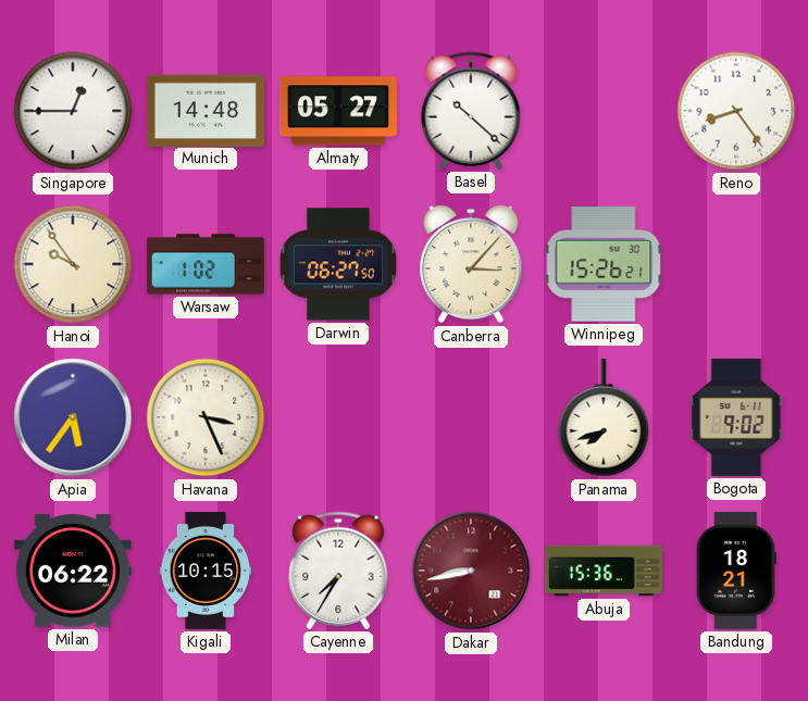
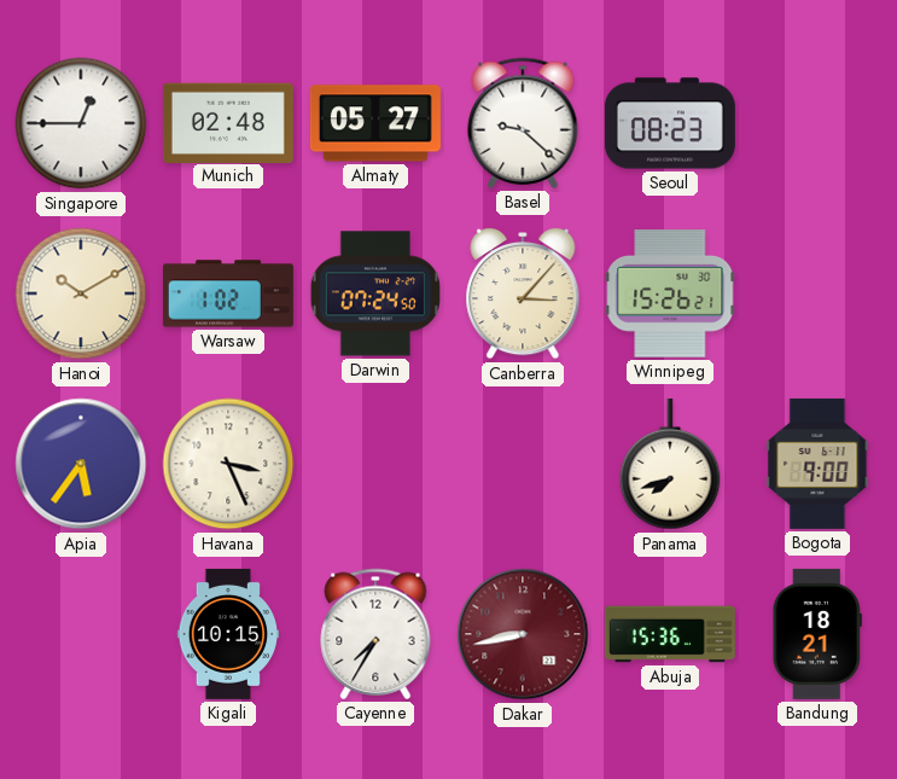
Munich: 14:48 -> 02:48 (228, 122)
Basel: 10:22 -> 9:22 (523, 123)
Seoul: none -> 08:23 (670, 123)
Reno: 8:24 -> none (736, 111)
Hanoi: 9:54 -> 10:10 (81, 293)
Darwin: 06:27 -> 07:24 (375, 293)
Bogota: 9:02 -> 9:00 (817, 464)
Milan: 06:22 -> none (73, 571)
